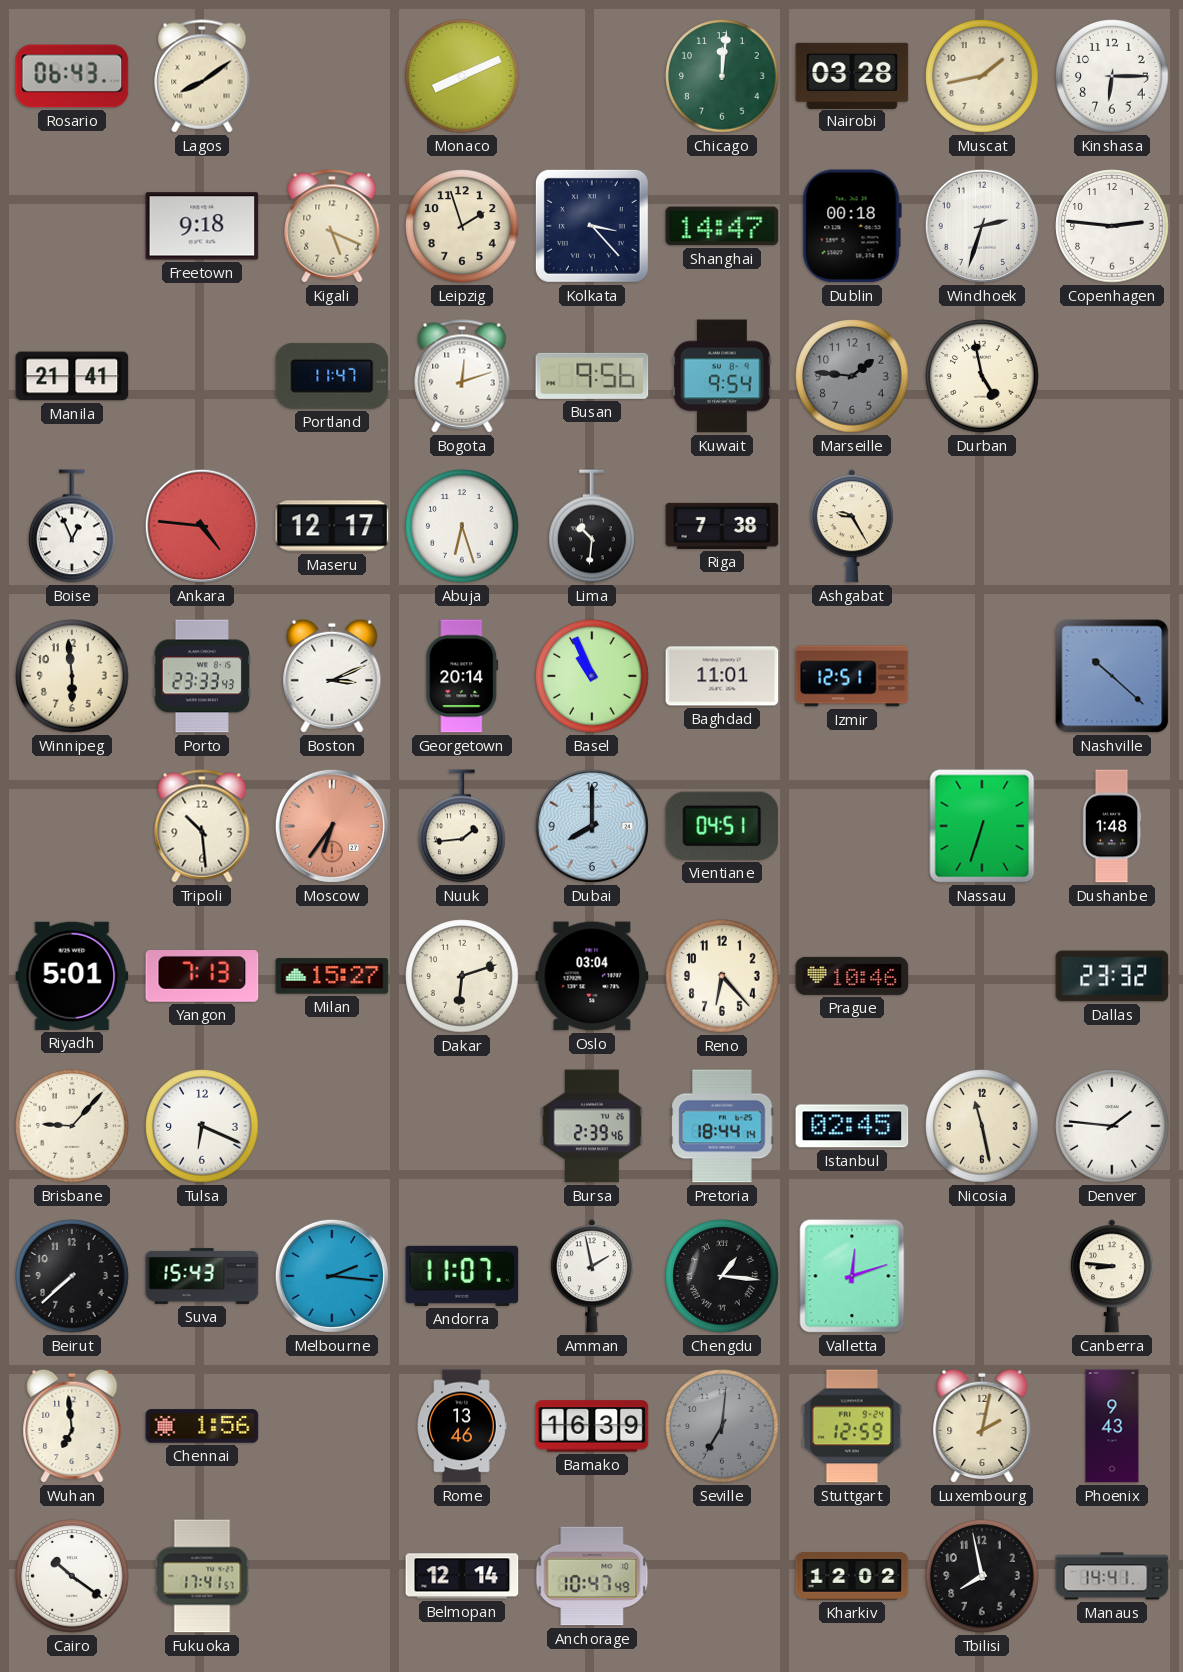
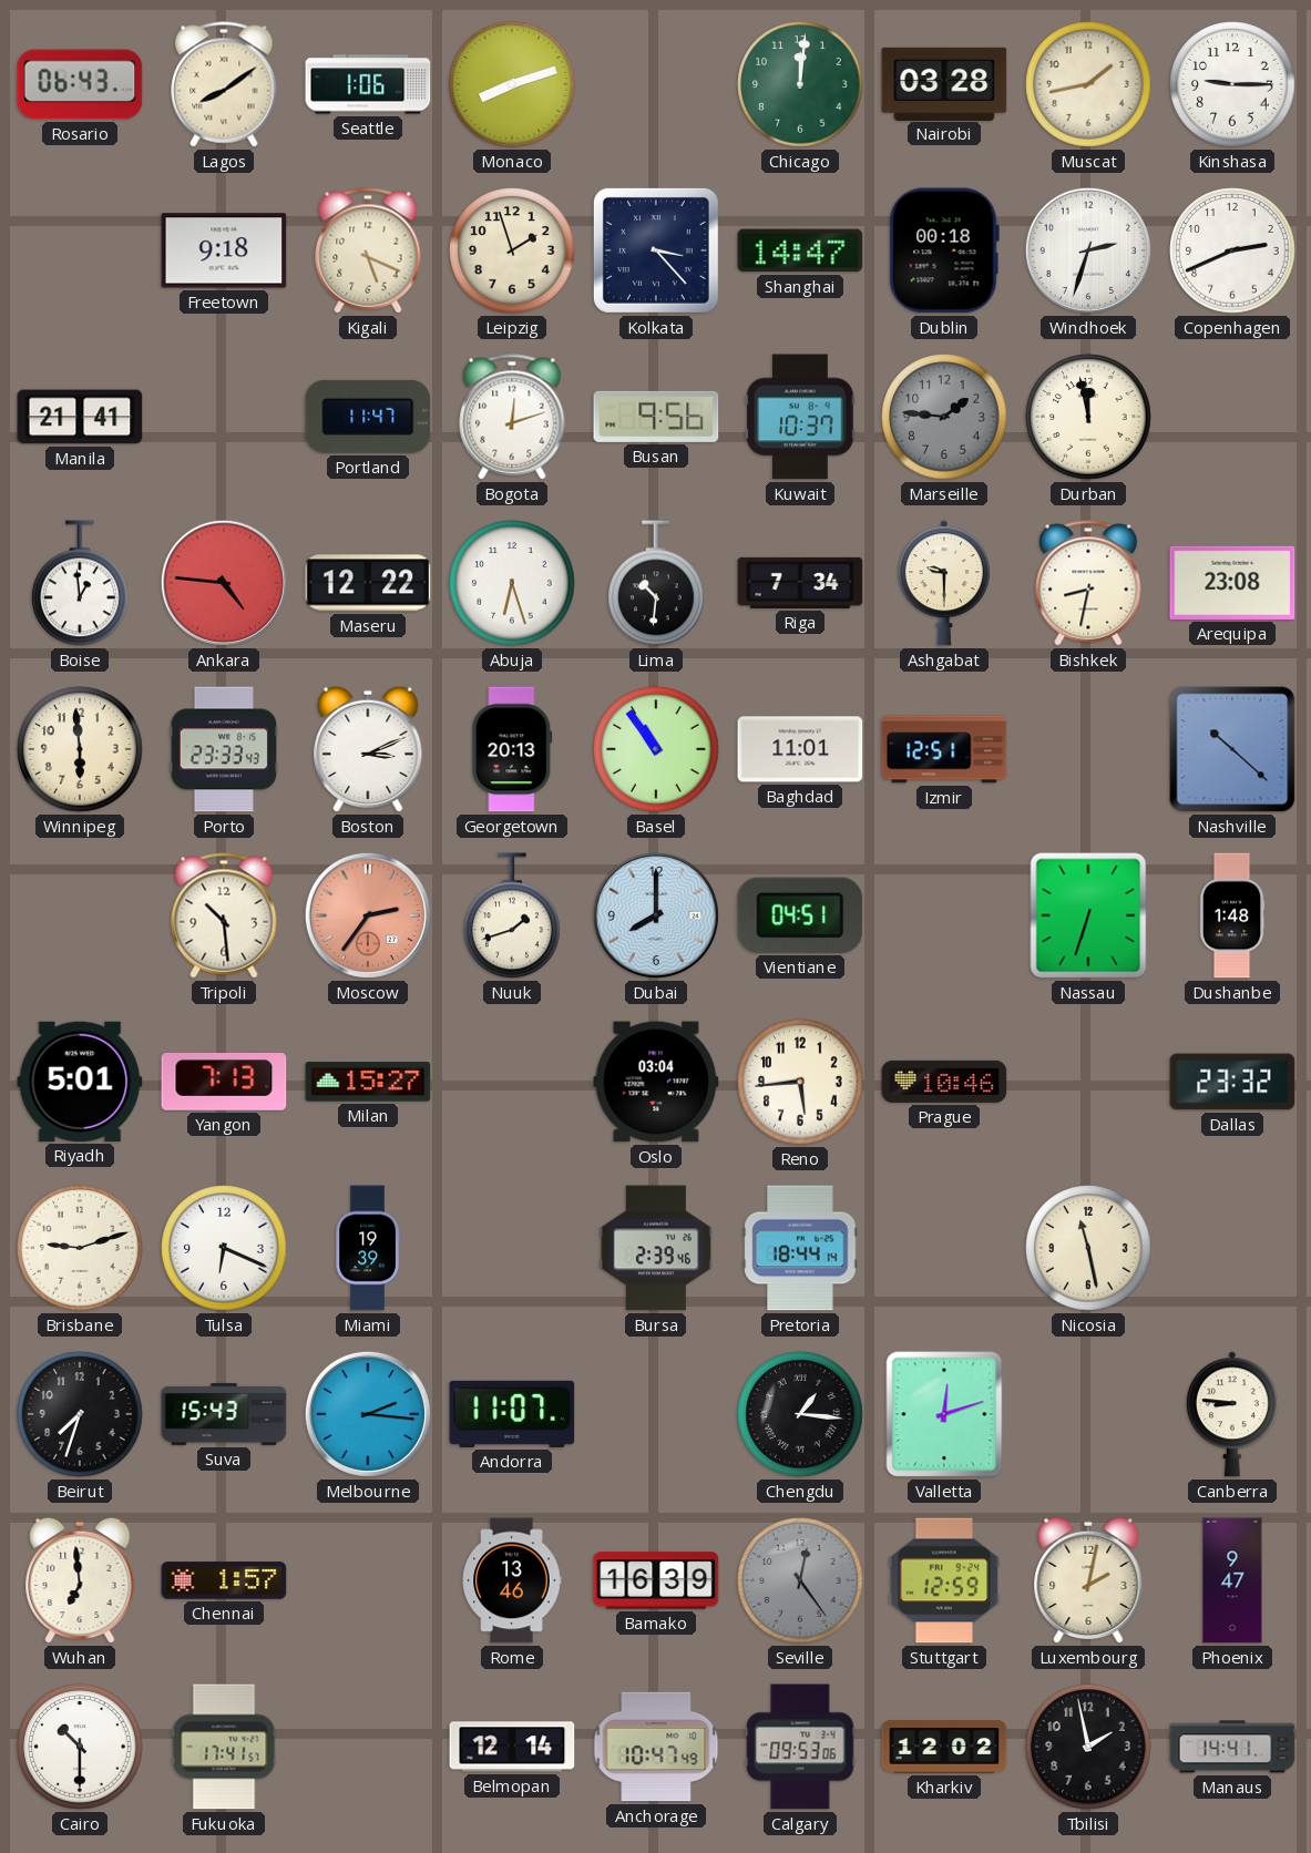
Seattle: none -> 1:06 (368, 84)
Monaco: 8:11 -> 8:12 (512, 84)
Kinshasa: 6:15 -> 9:15 (1232, 84)
Copenhagen: 2:46 -> 2:41 (1232, 250)
Kuwait: 9:54 -> 10:37 (800, 417)
Durban: 4:58 -> 11:58 (1088, 417)
Boise: 12:56 -> 12:59 (80, 583)
Maseru: 12:17 -> 12:22 (368, 583)
Riga: 7:38 -> 7:34 (800, 583)
Ashgabat: 9:25 -> 9:30 (944, 583)
Bishkek: none -> 8:32 (1088, 583)
Arequipa: none -> 23:08 (1232, 583)
Georgetown: 20:14 -> 20:13 (512, 749)
Basel: 10:56 -> 10:54 (656, 749)
Moscow: 6:36 -> 2:36 (368, 915)
Nuuk: 1:44 -> 1:42 (512, 915)
Dakar: 6:12 -> none (462, 976)
Reno: 6:23 -> 5:44 (800, 1082)
Brisbane: 9:07 -> 9:12 (80, 1248)
Miami: none -> 19:39 (368, 1248)
Istanbul: 02:45 -> none (852, 1126)
Denver: 1:46 -> none (1112, 1126)
Beirut: 7:38 -> 7:33 (80, 1414)
Amman: 1:58 -> none (592, 1276)
Chennai: 1:56 -> 1:57 (224, 1580)
Seville: 7:01 -> 12:24 (800, 1580)
Phoenix: 9:43 -> 9:47 (1232, 1580)
Cairo: 10:21 -> 10:30 (80, 1747)
Calgary: none -> 09:53 (800, 1747)
Tbilisi: 7:58 -> 1:58 (1088, 1747)
